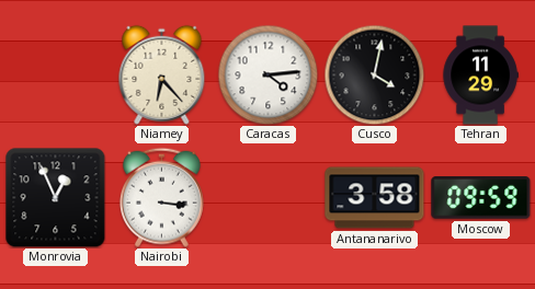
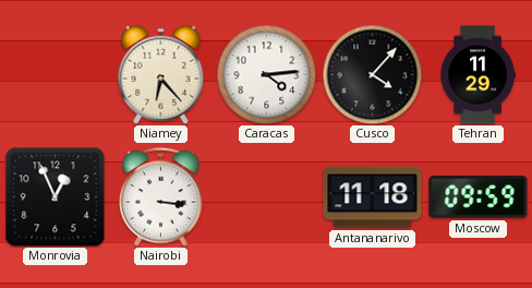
Cusco: 4:02 -> 4:07 (372, 74)
Antananarivo: 3:58 -> 11:18 (373, 197)
